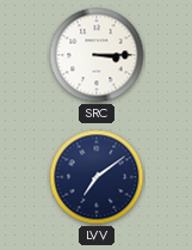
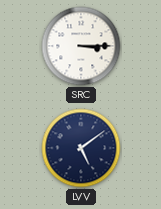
LVV: 7:09 -> 5:09 (81, 148)
